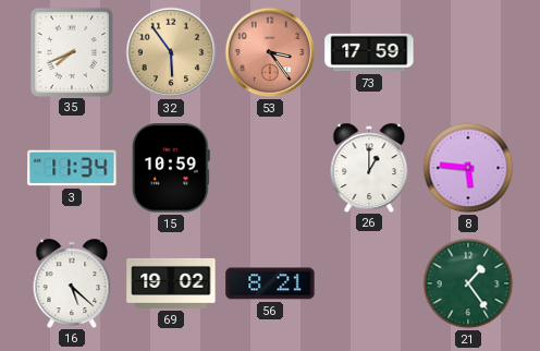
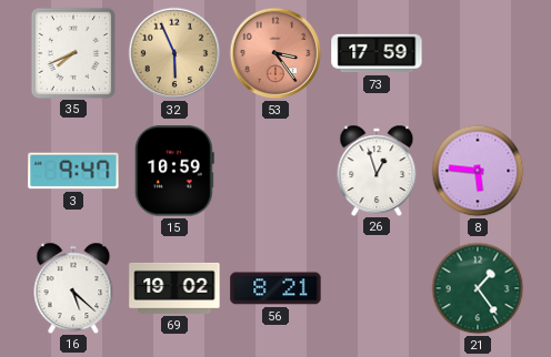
32: 5:54 -> 5:56 (174, 53)
3: 11:34 -> 9:47 (73, 171)
26: 1:00 -> 12:57 (377, 170)
